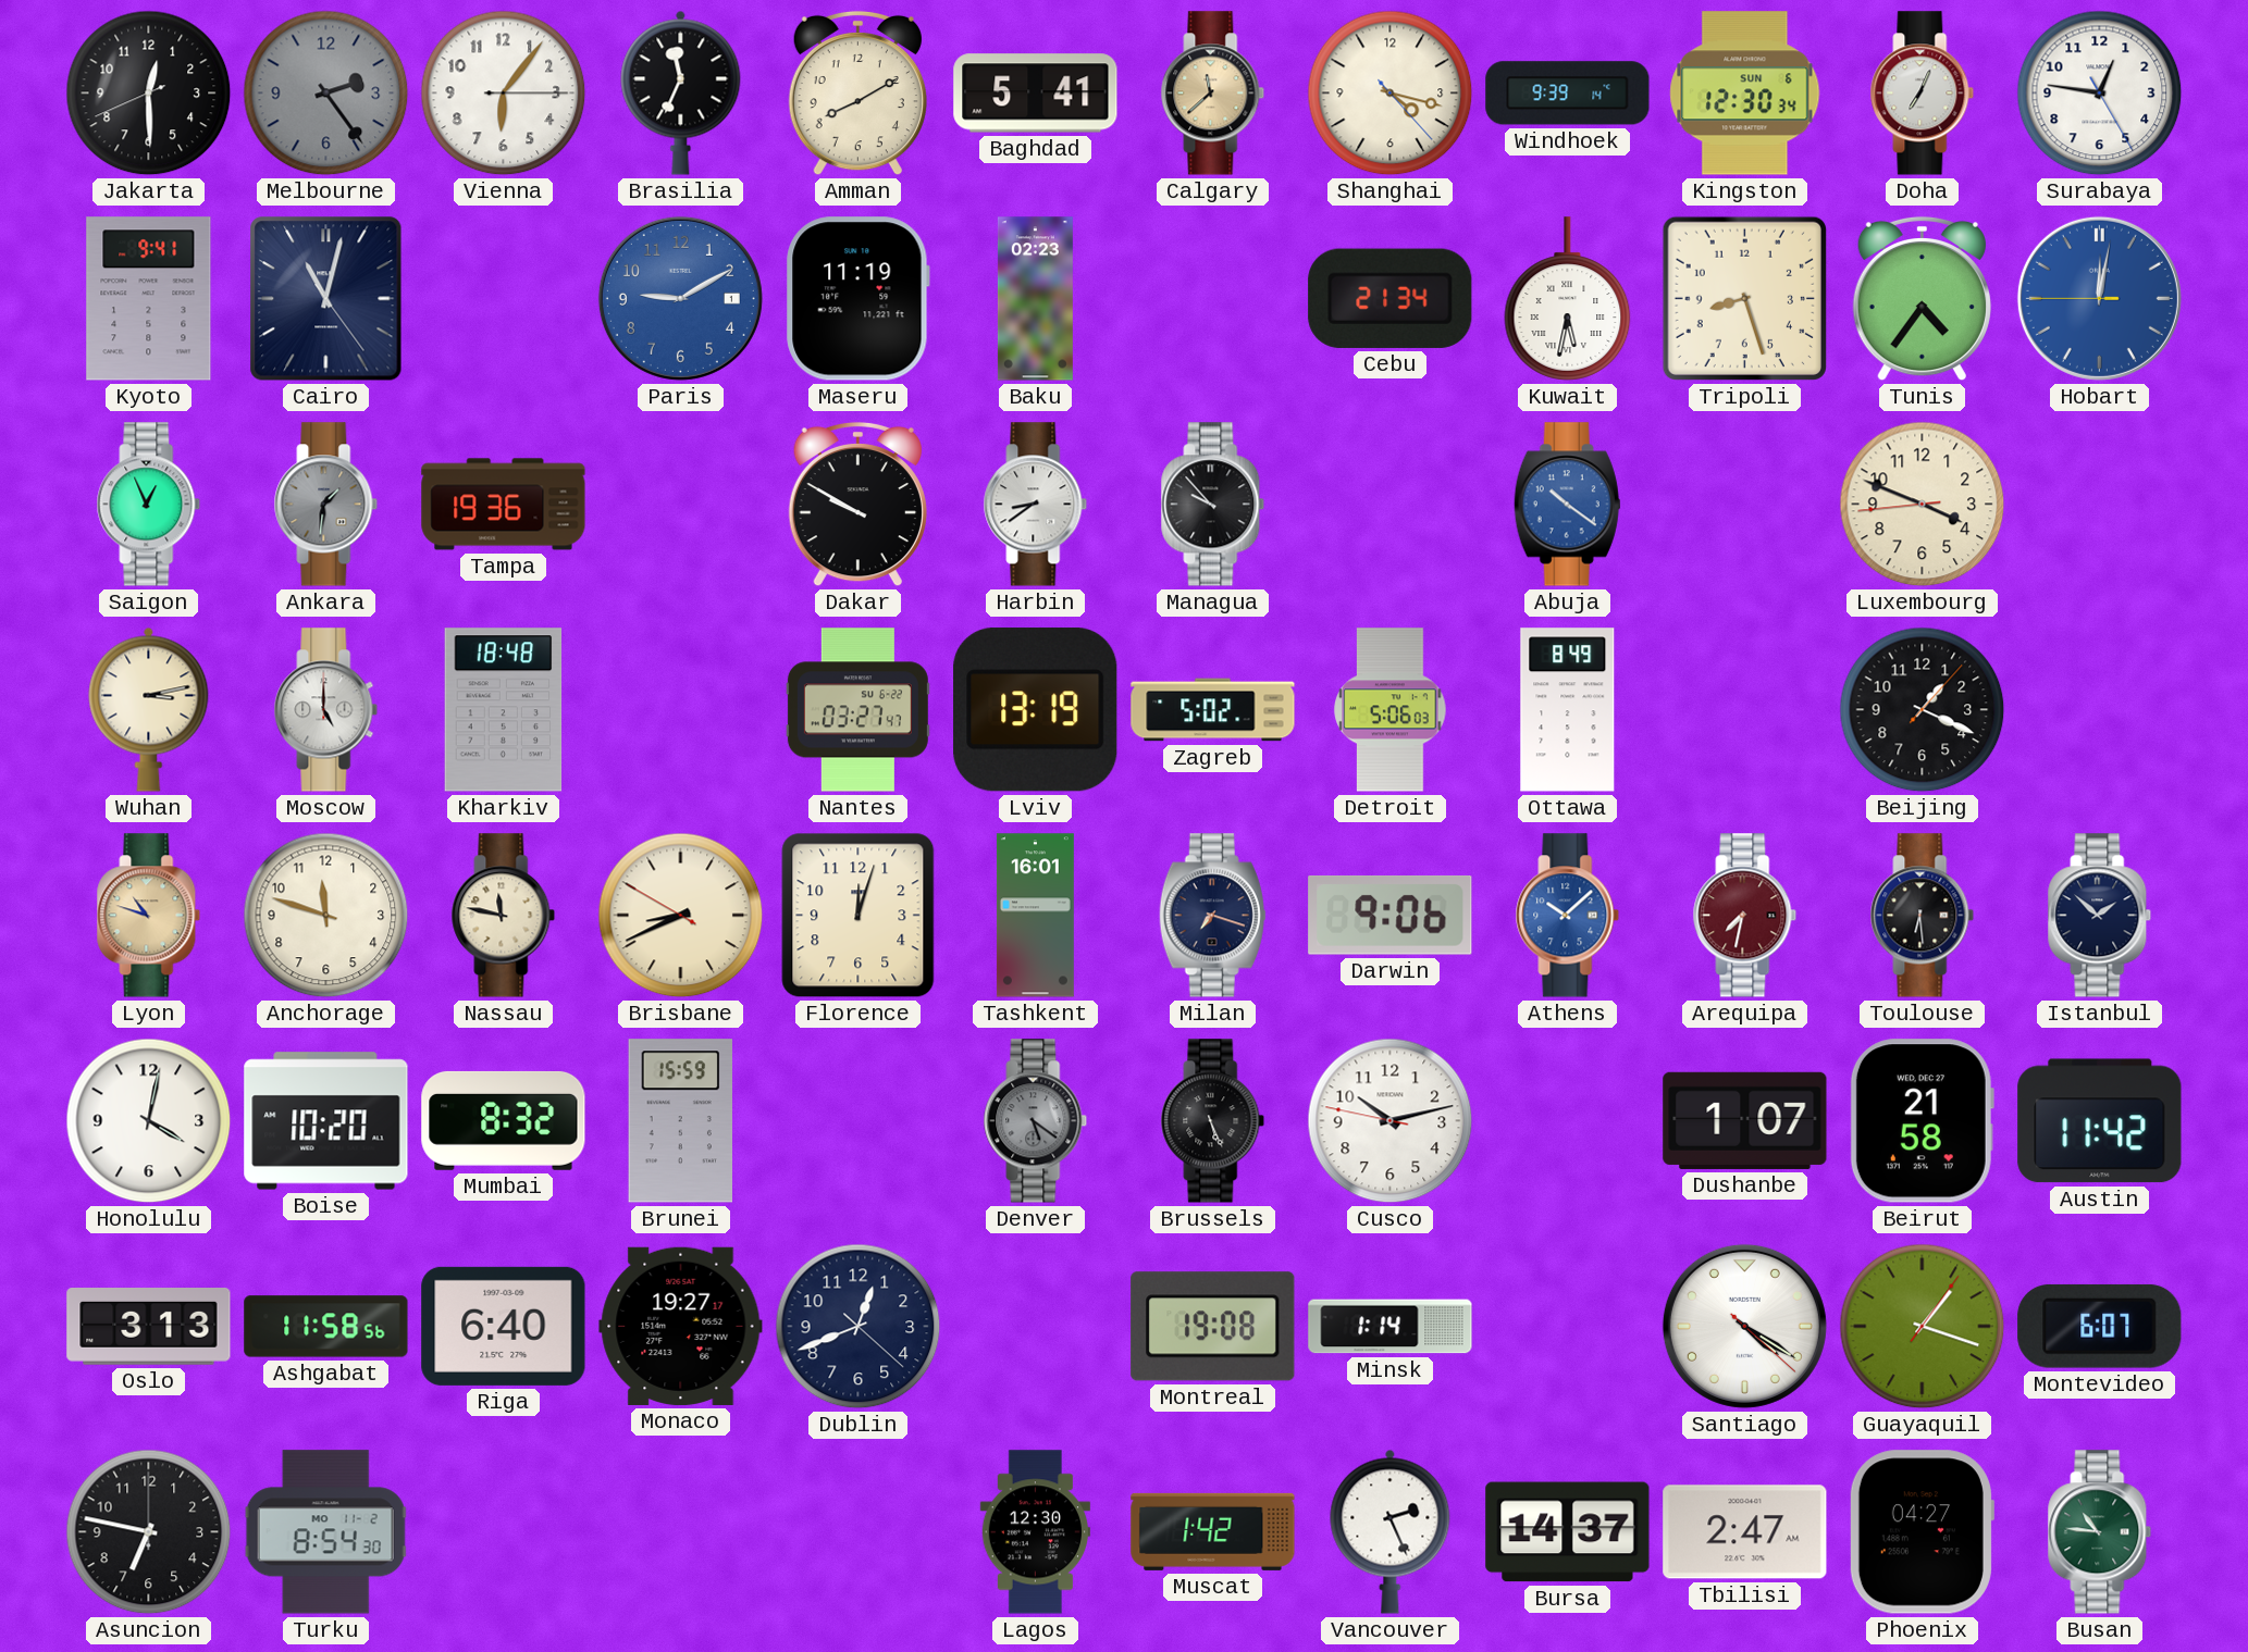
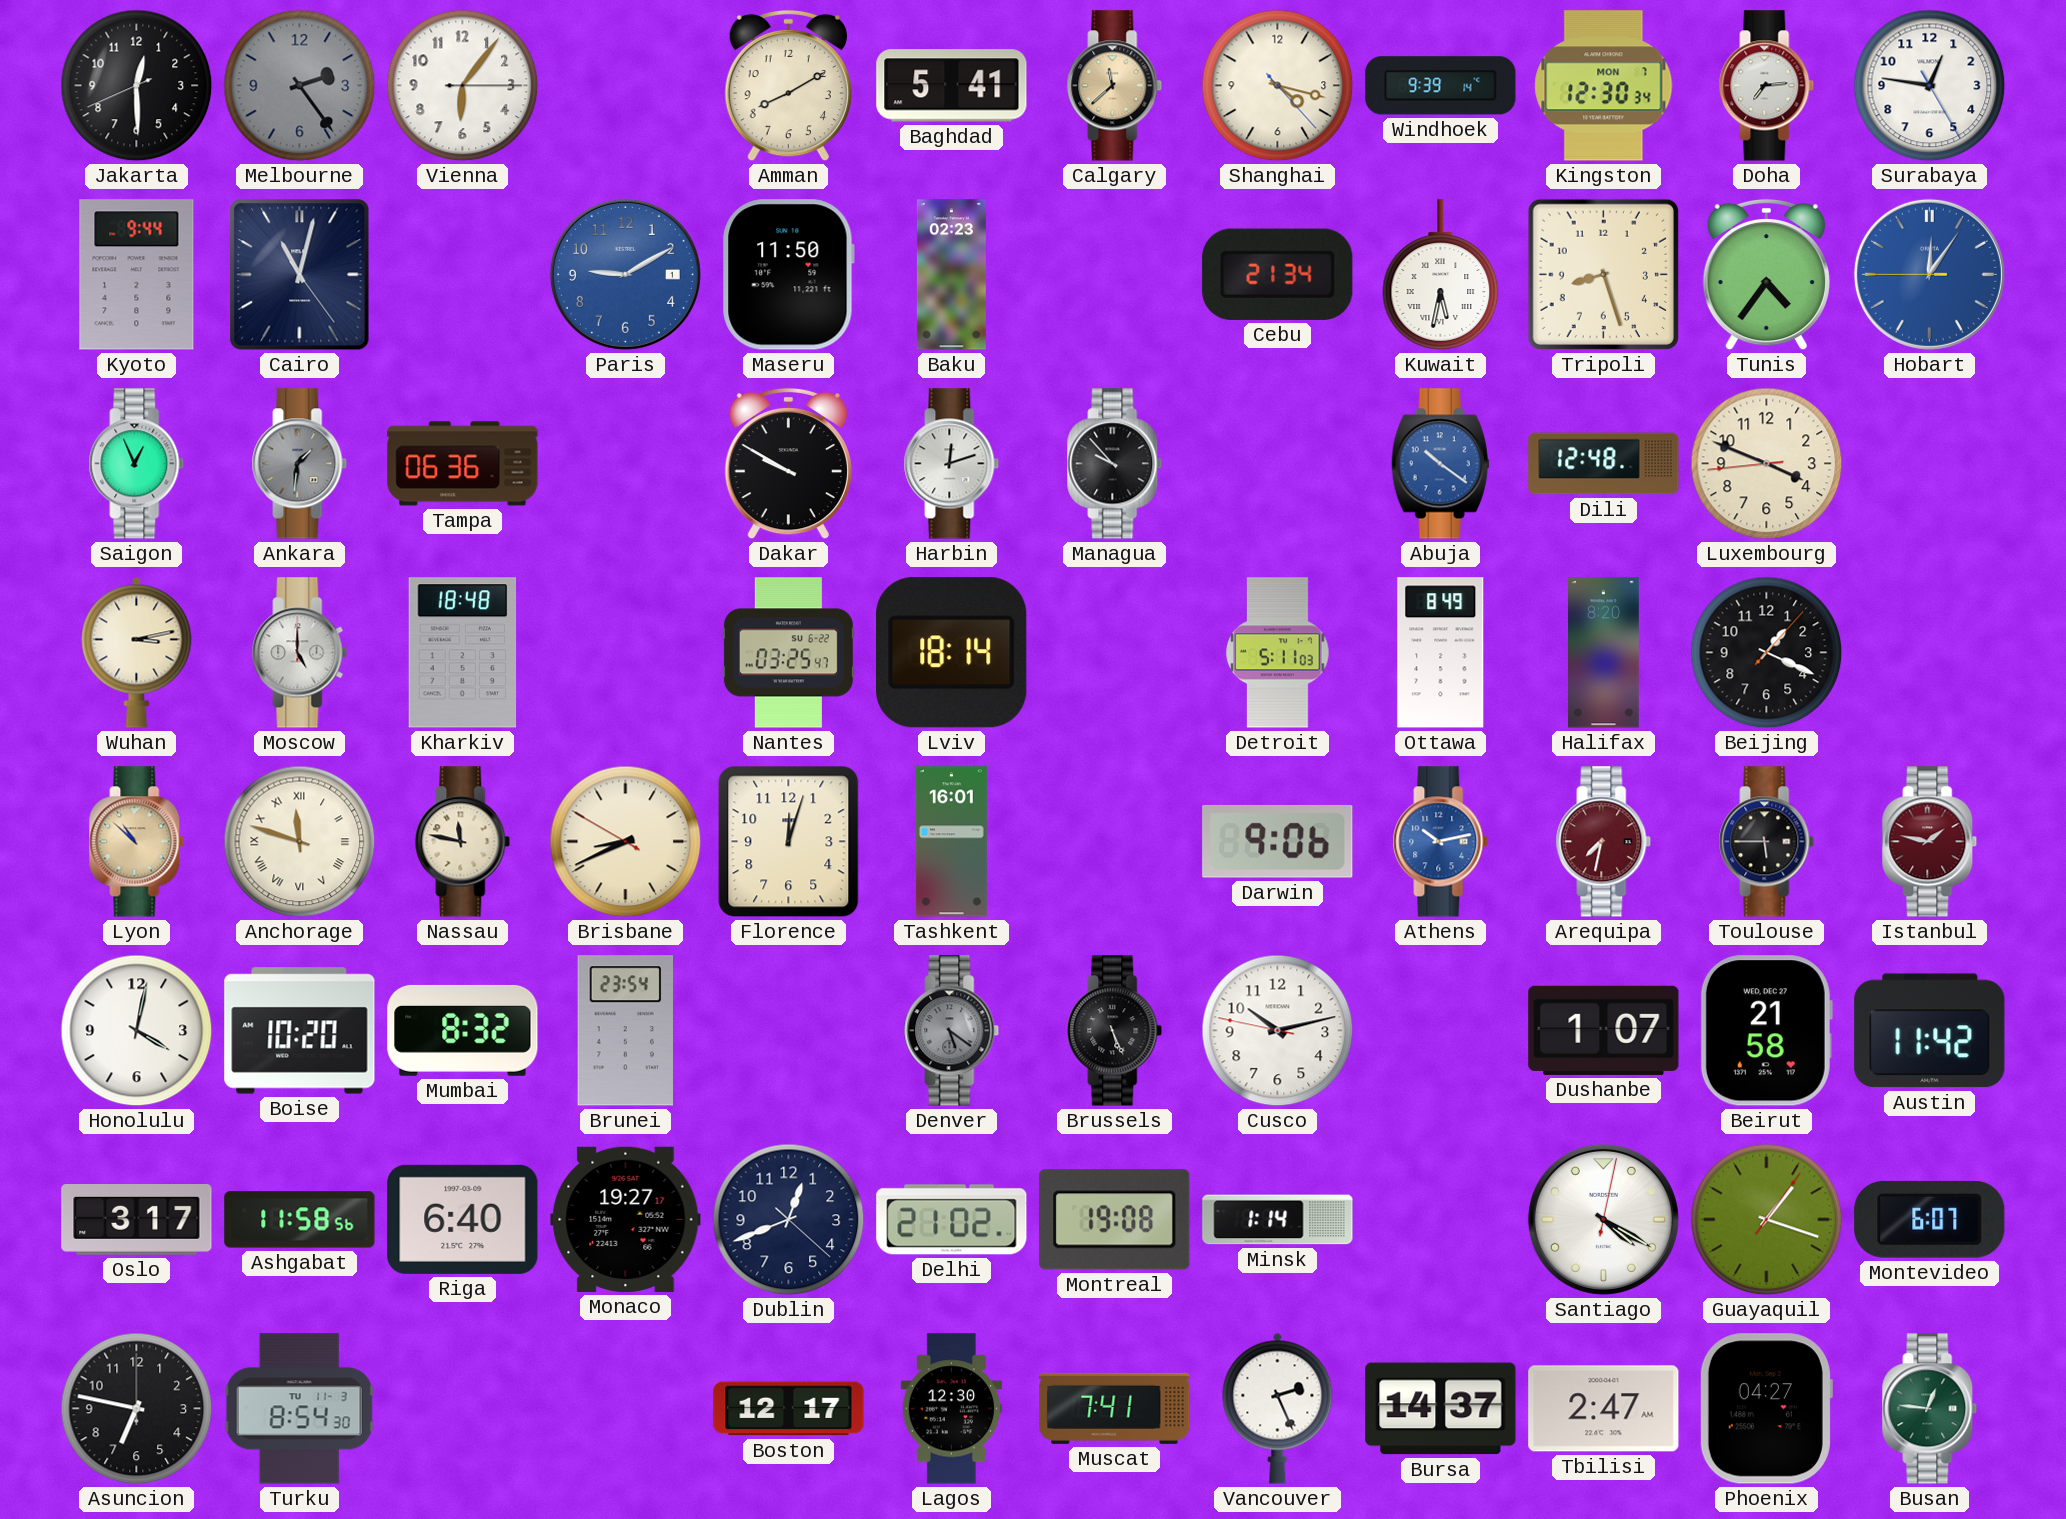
Brasilia: 11:34 -> none (681, 92)
Kingston date: SUN 6 -> MON 7 (1604, 86)
Doha: 7:04 -> 7:14 (1767, 86)
Kyoto: 9:41 -> 9:44 (137, 275)
Maseru: 11:19 -> 11:50 (788, 275)
Hobart: 12:01 -> 12:05 (1929, 274)
Tampa: 19:36 -> 06:36 (463, 464)
Harbin: 8:39 -> 12:12 (952, 464)
Dili: none -> 12:48 (1604, 464)
Nantes: 03:27 -> 03:25 (788, 653)
Lviv: 13:19 -> 18:14 (952, 653)
Zagreb: 5:02 -> none (1213, 710)
Detroit: 5:06 -> 5:11 (1278, 653)
Halifax: none -> 8:20 (1604, 653)
Lyon: 10:48 -> 10:52 (137, 842)
Anchorage numerals: Arabic -> Roman (300, 842)
Milan: 7:18 -> none (1212, 916)
Athens: 10:08 -> 10:13 (1441, 842)
Toulouse: 6:29 -> 5:45 (1767, 842)
Istanbul: 1:52 -> 1:47 (1930, 842)
Istanbul dial: navy -> burgundy (1930, 842)
Brunei: 15:59 -> 23:54 (625, 1031)
Oslo: 3:13 -> 3:17 (137, 1220)
Delhi: none -> 21:02 (952, 1220)
Santiago: 4:20:22 -> 4:20:02 (1603, 1219)
Turku date: MO 11-2 -> TU 11-3 (300, 1409)
Boston: none -> 12:17 (789, 1409)
Muscat: 1:42 -> 7:41 (1115, 1408)
Busan: 10:46 -> 12:46 (1930, 1409)
